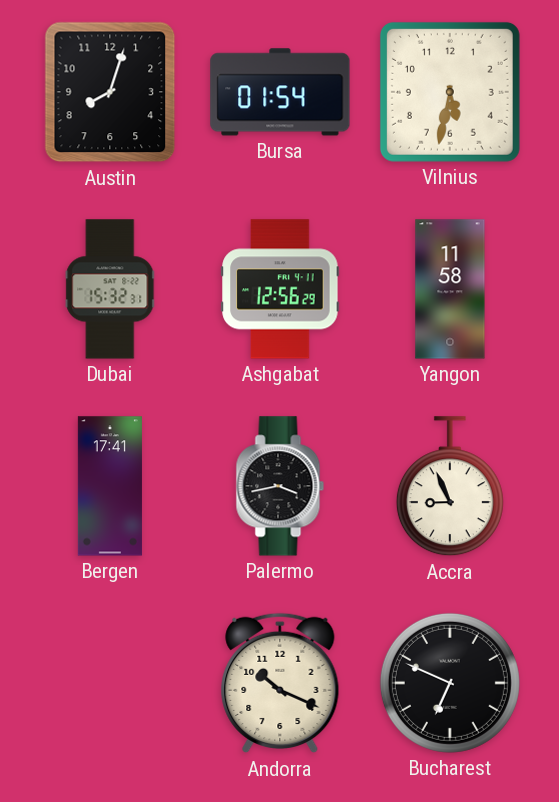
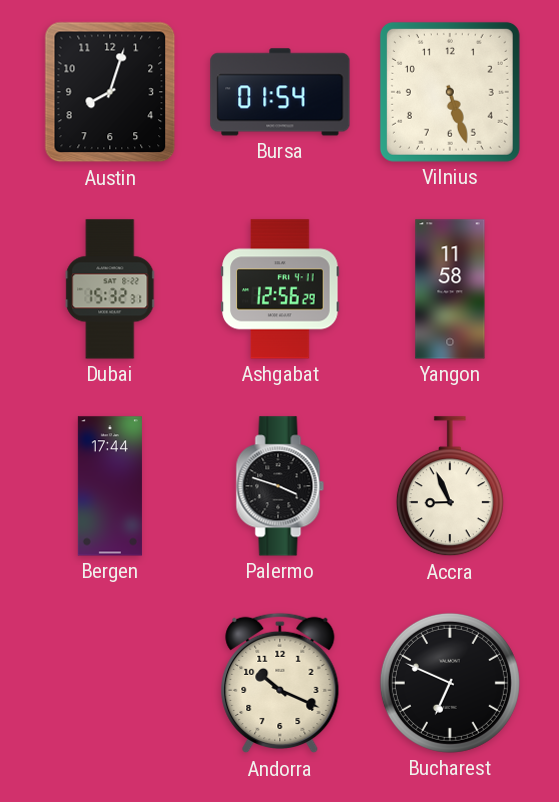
Vilnius: 5:32 -> 5:27 (450, 92)
Bergen: 17:41 -> 17:44 (110, 486)
Palermo: 3:43 -> 3:48 (280, 486)
